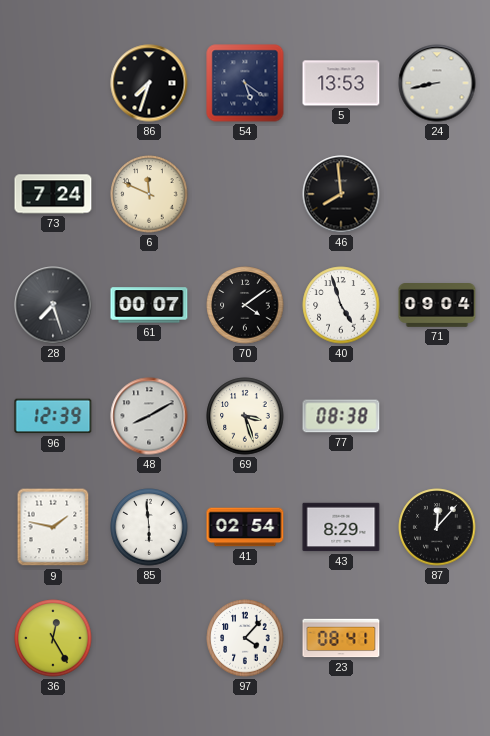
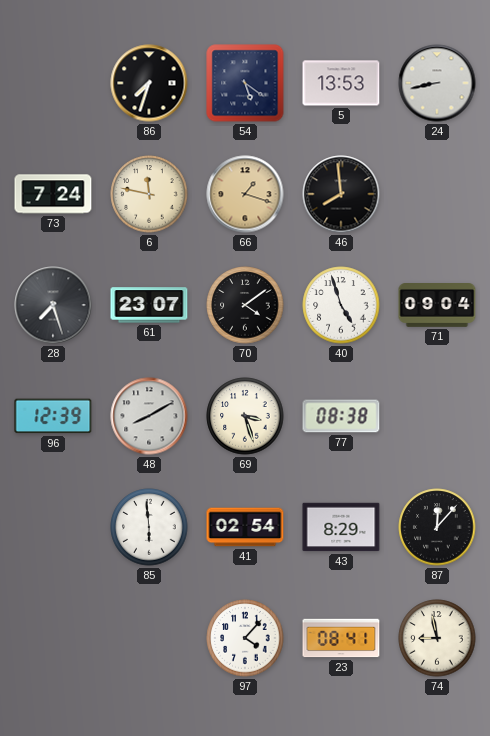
6: 11:49 -> 11:47 (149, 194)
66: none -> 1:18 (245, 194)
61: 00:07 -> 23:07 (149, 305)
9: 1:47 -> none (53, 527)
36: 12:25 -> none (53, 638)
74: none -> 8:58 (437, 638)
